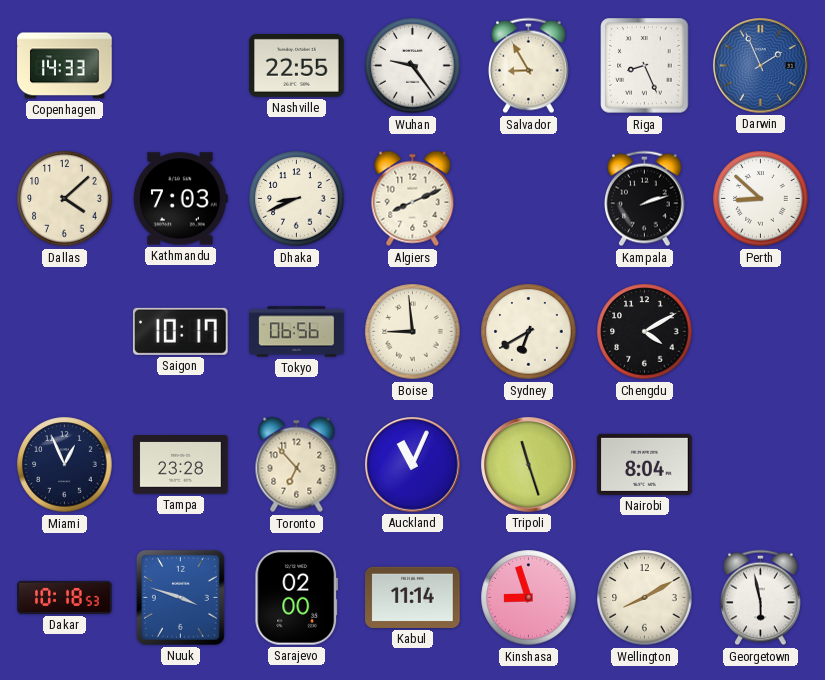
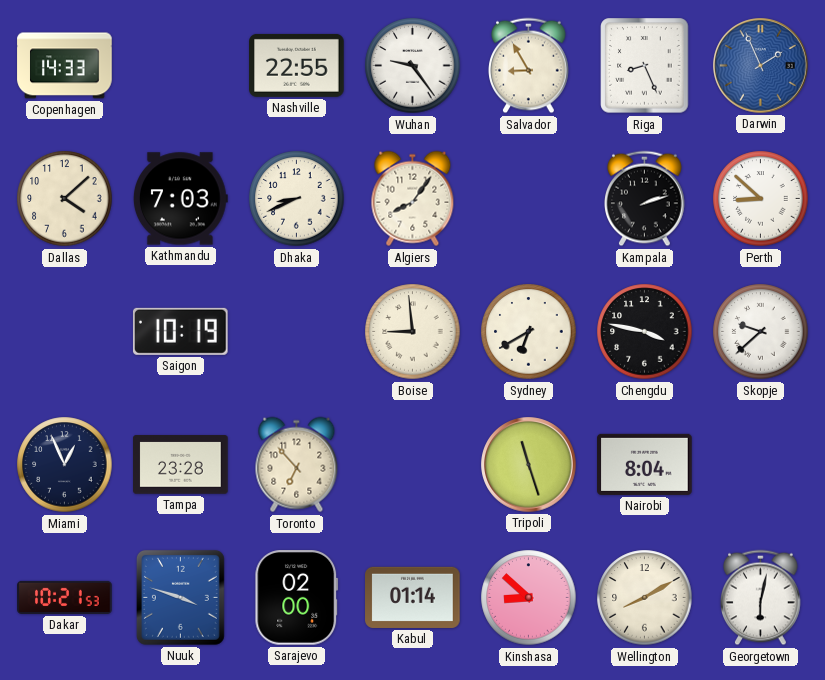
Algiers: 8:11 -> 8:06 (413, 199)
Saigon: 10:17 -> 10:19 (180, 331)
Tokyo: 06:56 -> none (297, 332)
Chengdu: 4:10 -> 3:47 (645, 332)
Skopje: none -> 9:38 (761, 332)
Auckland: 11:04 -> none (413, 465)
Dakar: 10:18 -> 10:21 (65, 597)
Kabul: 11:14 -> 01:14 (413, 597)
Kinshasa: 8:57 -> 8:52 (529, 598)
Georgetown: 5:58 -> 6:02 (761, 598)
